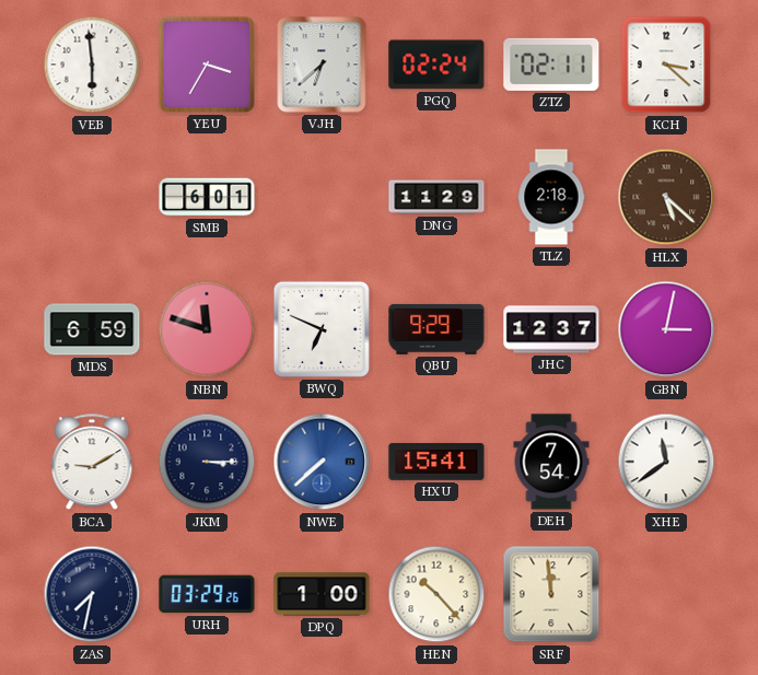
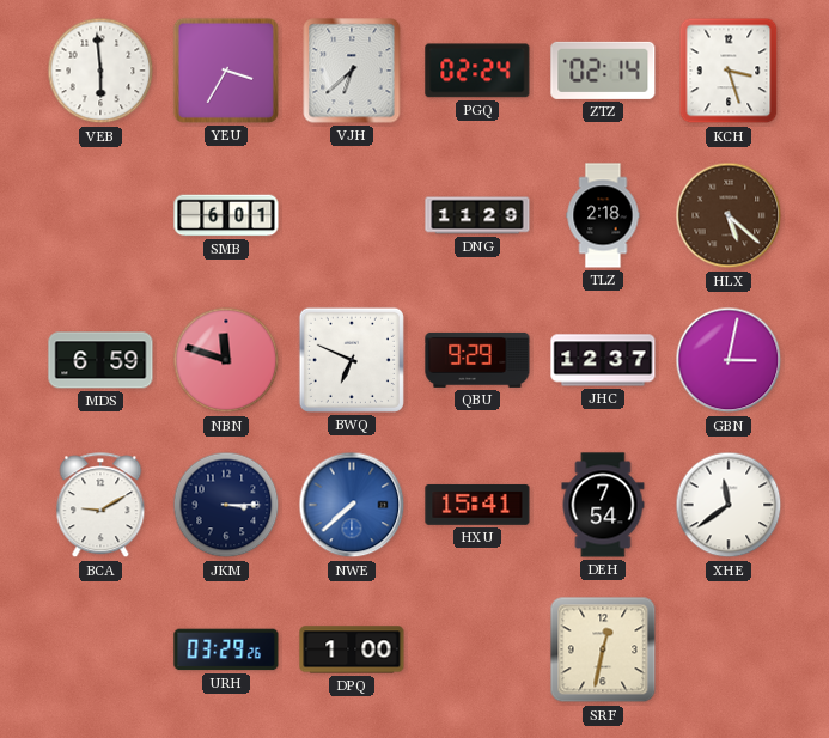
ZTZ: 02:11 -> 02:14 (603, 71)
KCH: 3:22 -> 3:27 (729, 71)
ZAS: 7:32 -> none (92, 594)
HEN: 10:23 -> none (436, 594)
SRF: 11:59 -> 12:32 (603, 649)
